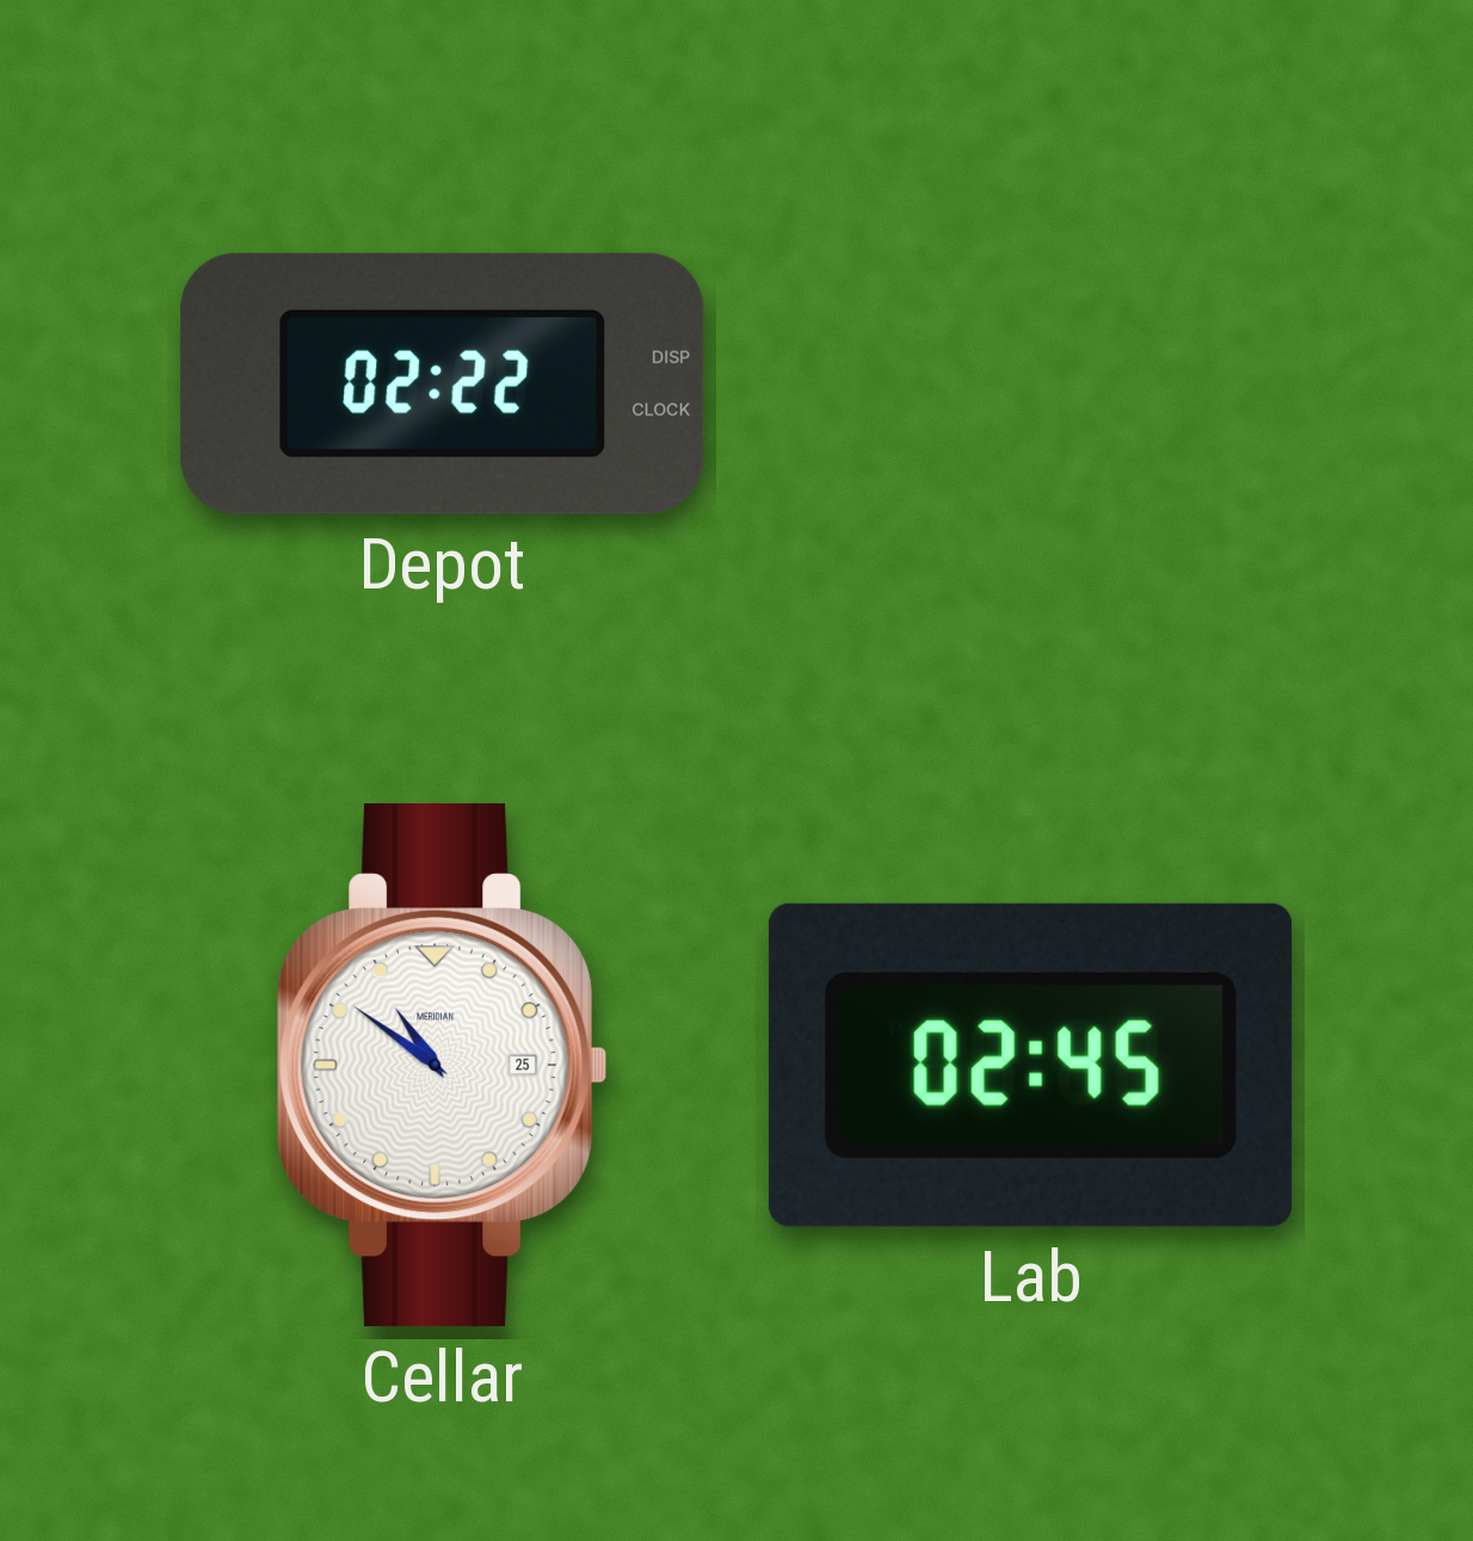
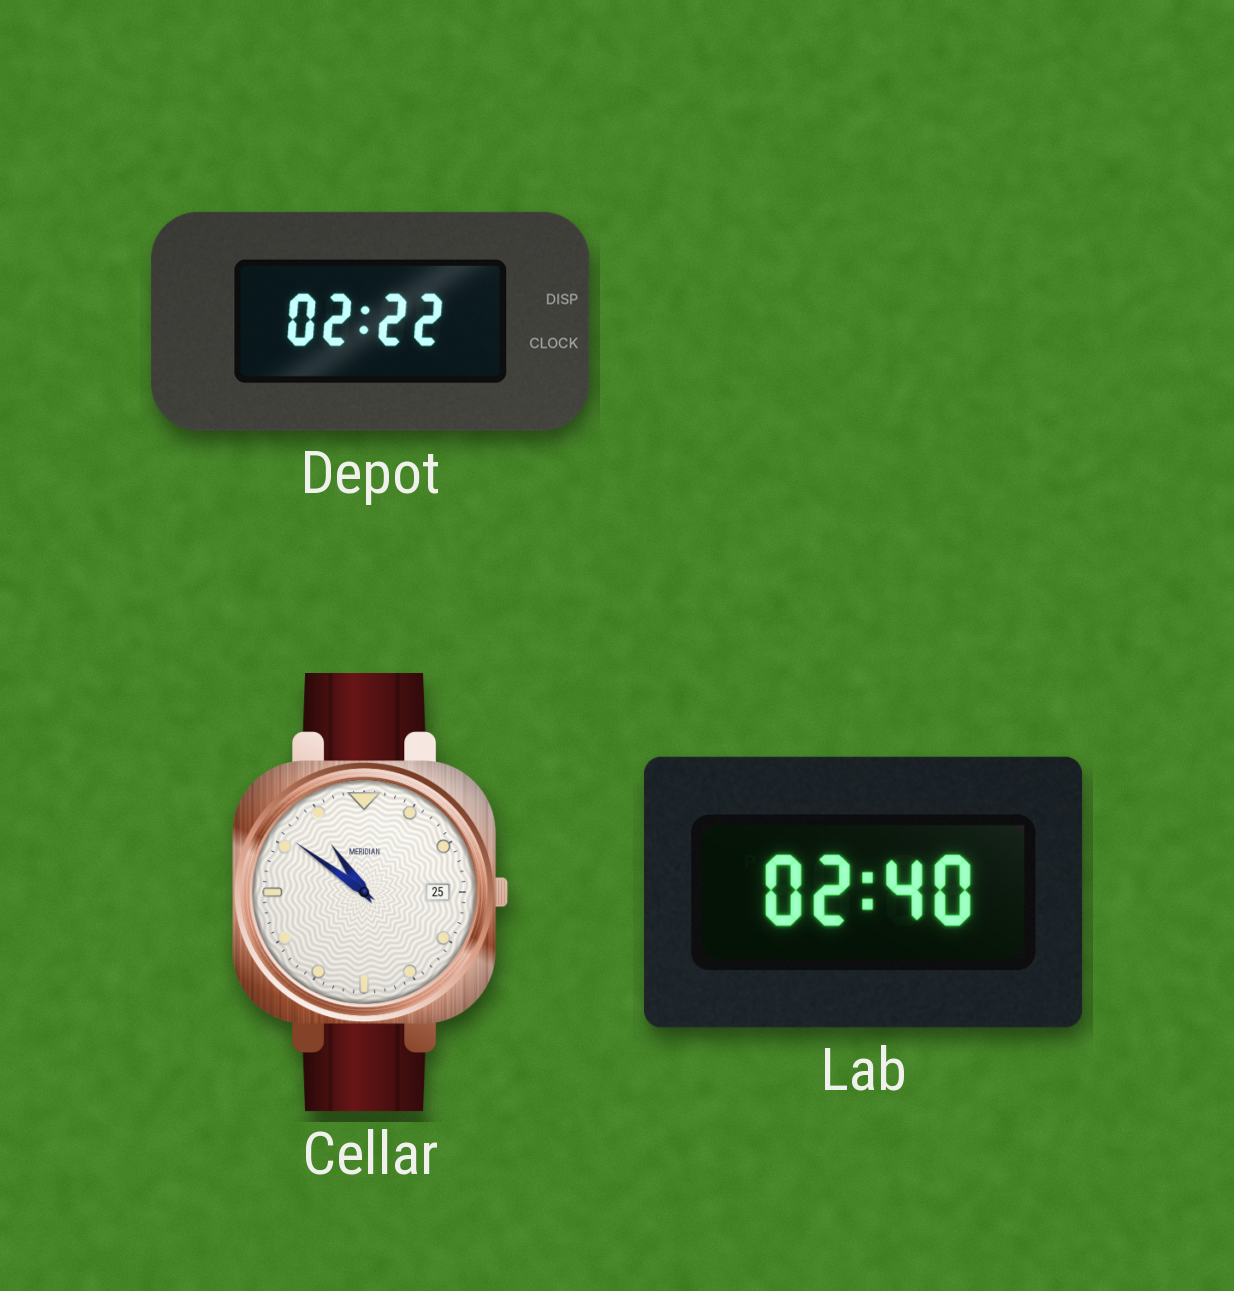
Lab: 02:45 -> 02:40 (864, 892)
